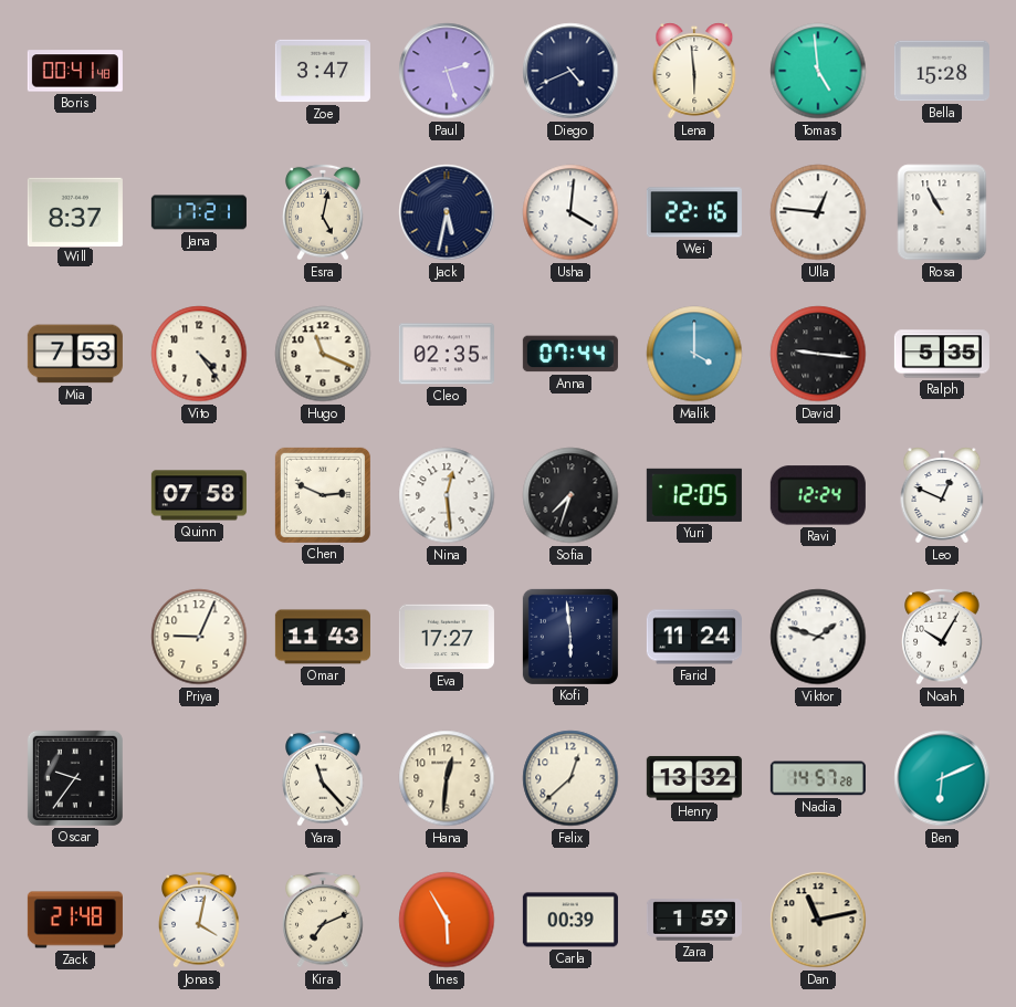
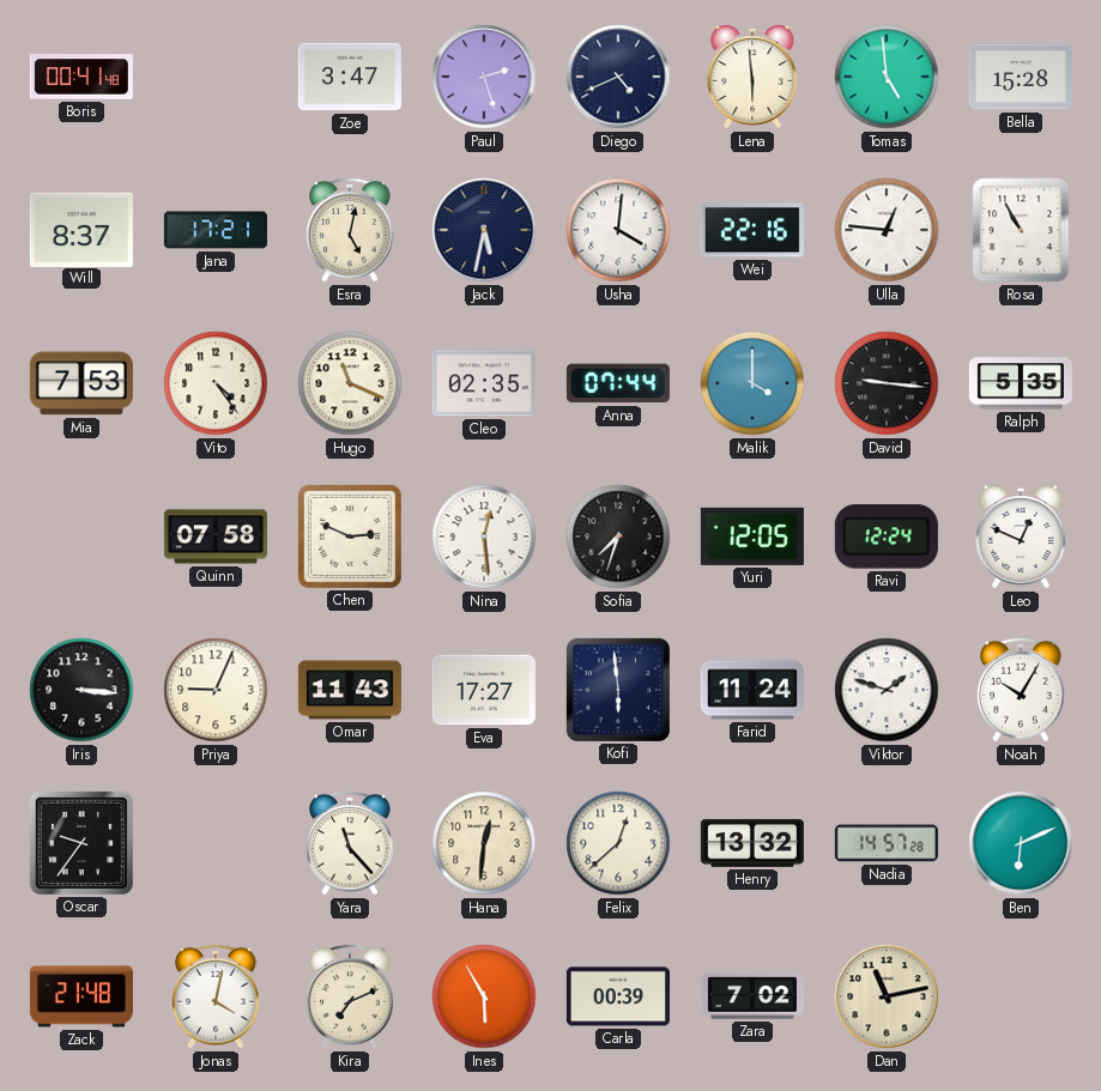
Iris: none -> 3:16 (81, 690)
Zara: 1:59 -> 7:02 (752, 996)
